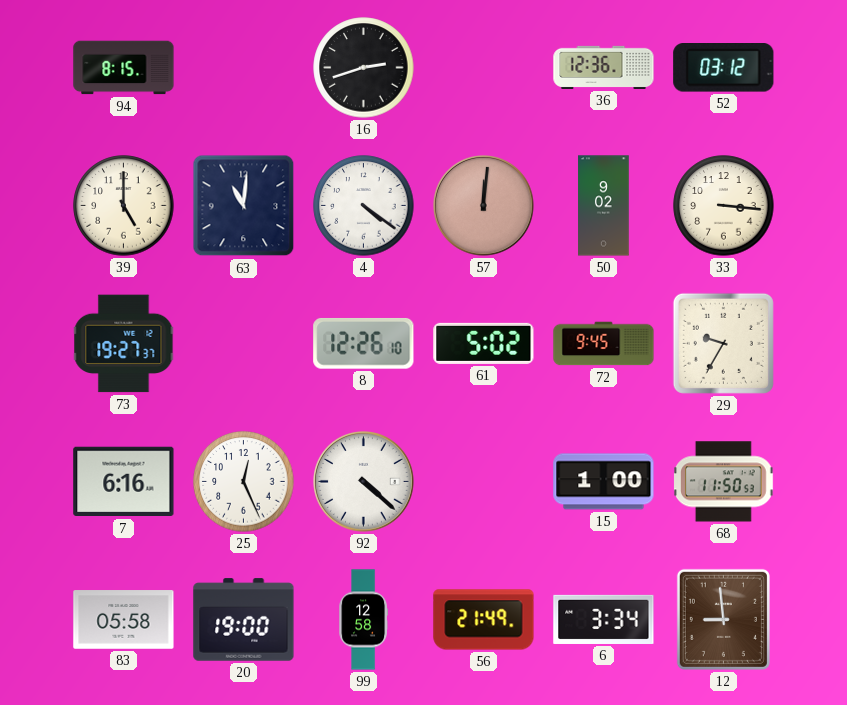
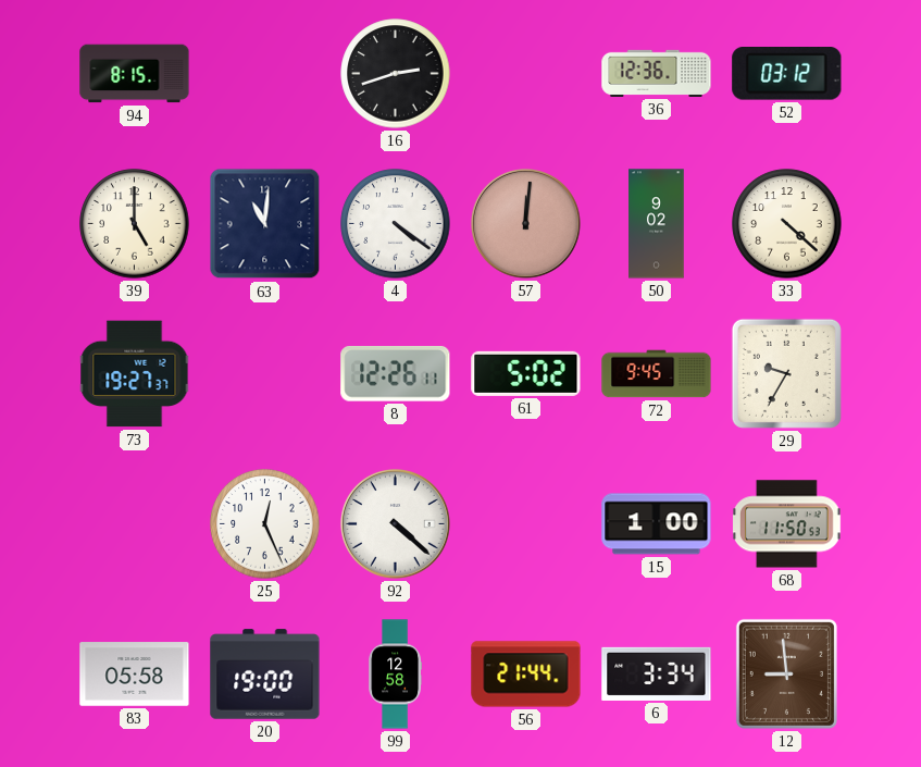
33: 3:16 -> 4:22 (787, 224)
8: 12:26:10 -> 12:26:11 (396, 373)
7: 6:16 -> none (124, 482)
56: 21:49 -> 21:44 (526, 675)
